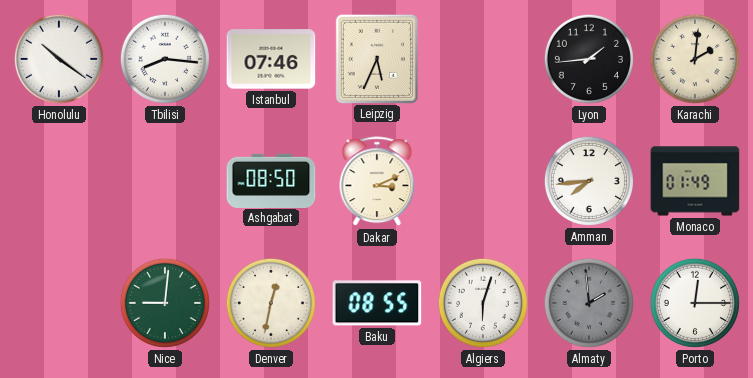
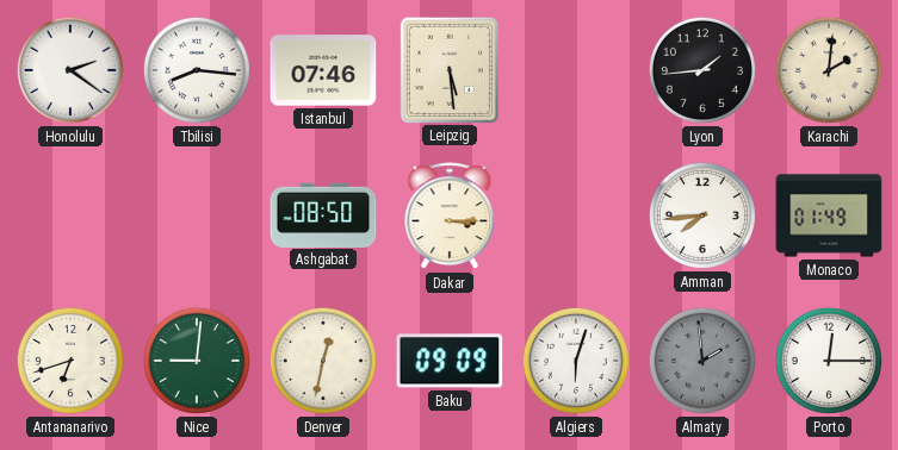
Honolulu: 10:21 -> 2:21 (70, 70)
Leipzig: 5:34 -> 5:29 (450, 69)
Dakar: 3:11 -> 3:15 (450, 217)
Antananarivo: none -> 6:42 (70, 361)
Baku: 08:55 -> 09:09 (450, 361)
